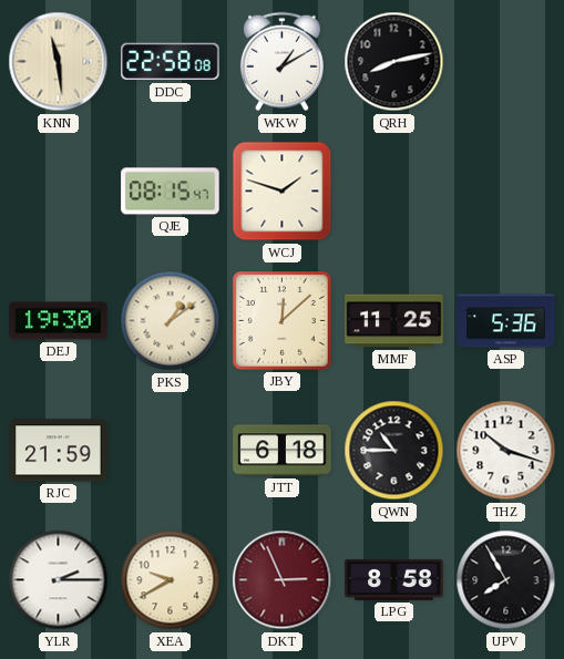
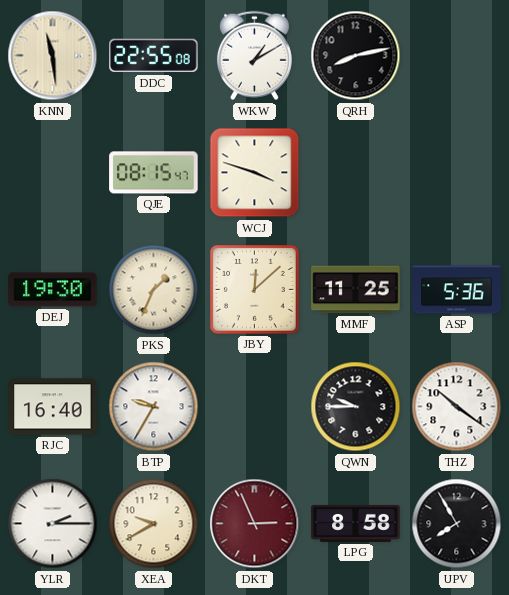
DDC: 22:58 -> 22:55 (154, 56)
WCJ: 1:48 -> 3:48 (255, 173)
PKS: 1:09 -> 1:34 (154, 290)
RJC: 21:59 -> 16:40 (53, 407)
BTP: none -> 9:35 (154, 407)
JTT: 6:18 -> none (283, 451)
QWN: 10:45 -> 9:45 (356, 407)
THZ: 10:18 -> 10:21 (457, 407)
